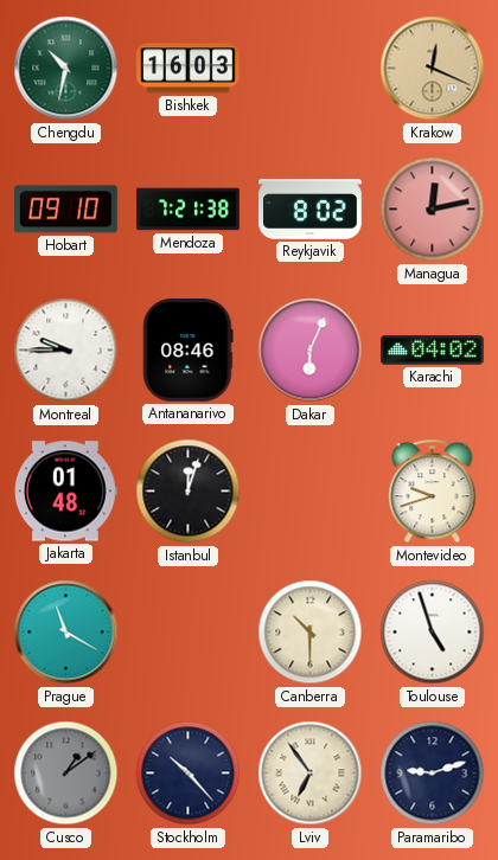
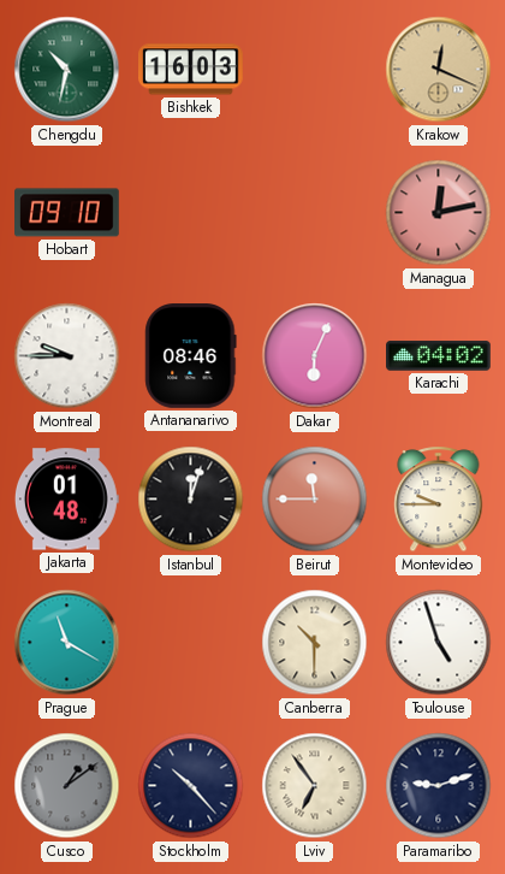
Mendoza: 7:21 -> none (189, 210)
Reykjavik: 8:02 -> none (311, 210)
Beirut: none -> 11:45 (315, 500)
Montevideo: 9:42 -> 9:45 (439, 500)
